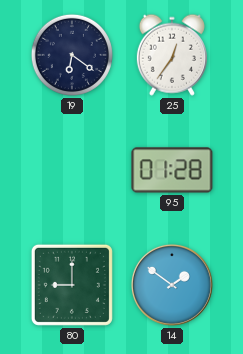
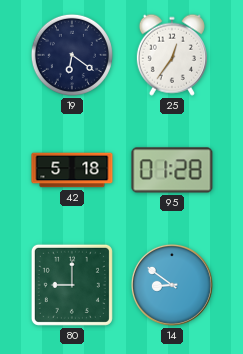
42: none -> 5:18 (72, 170)
14: 1:51 -> 8:51 (172, 285)
